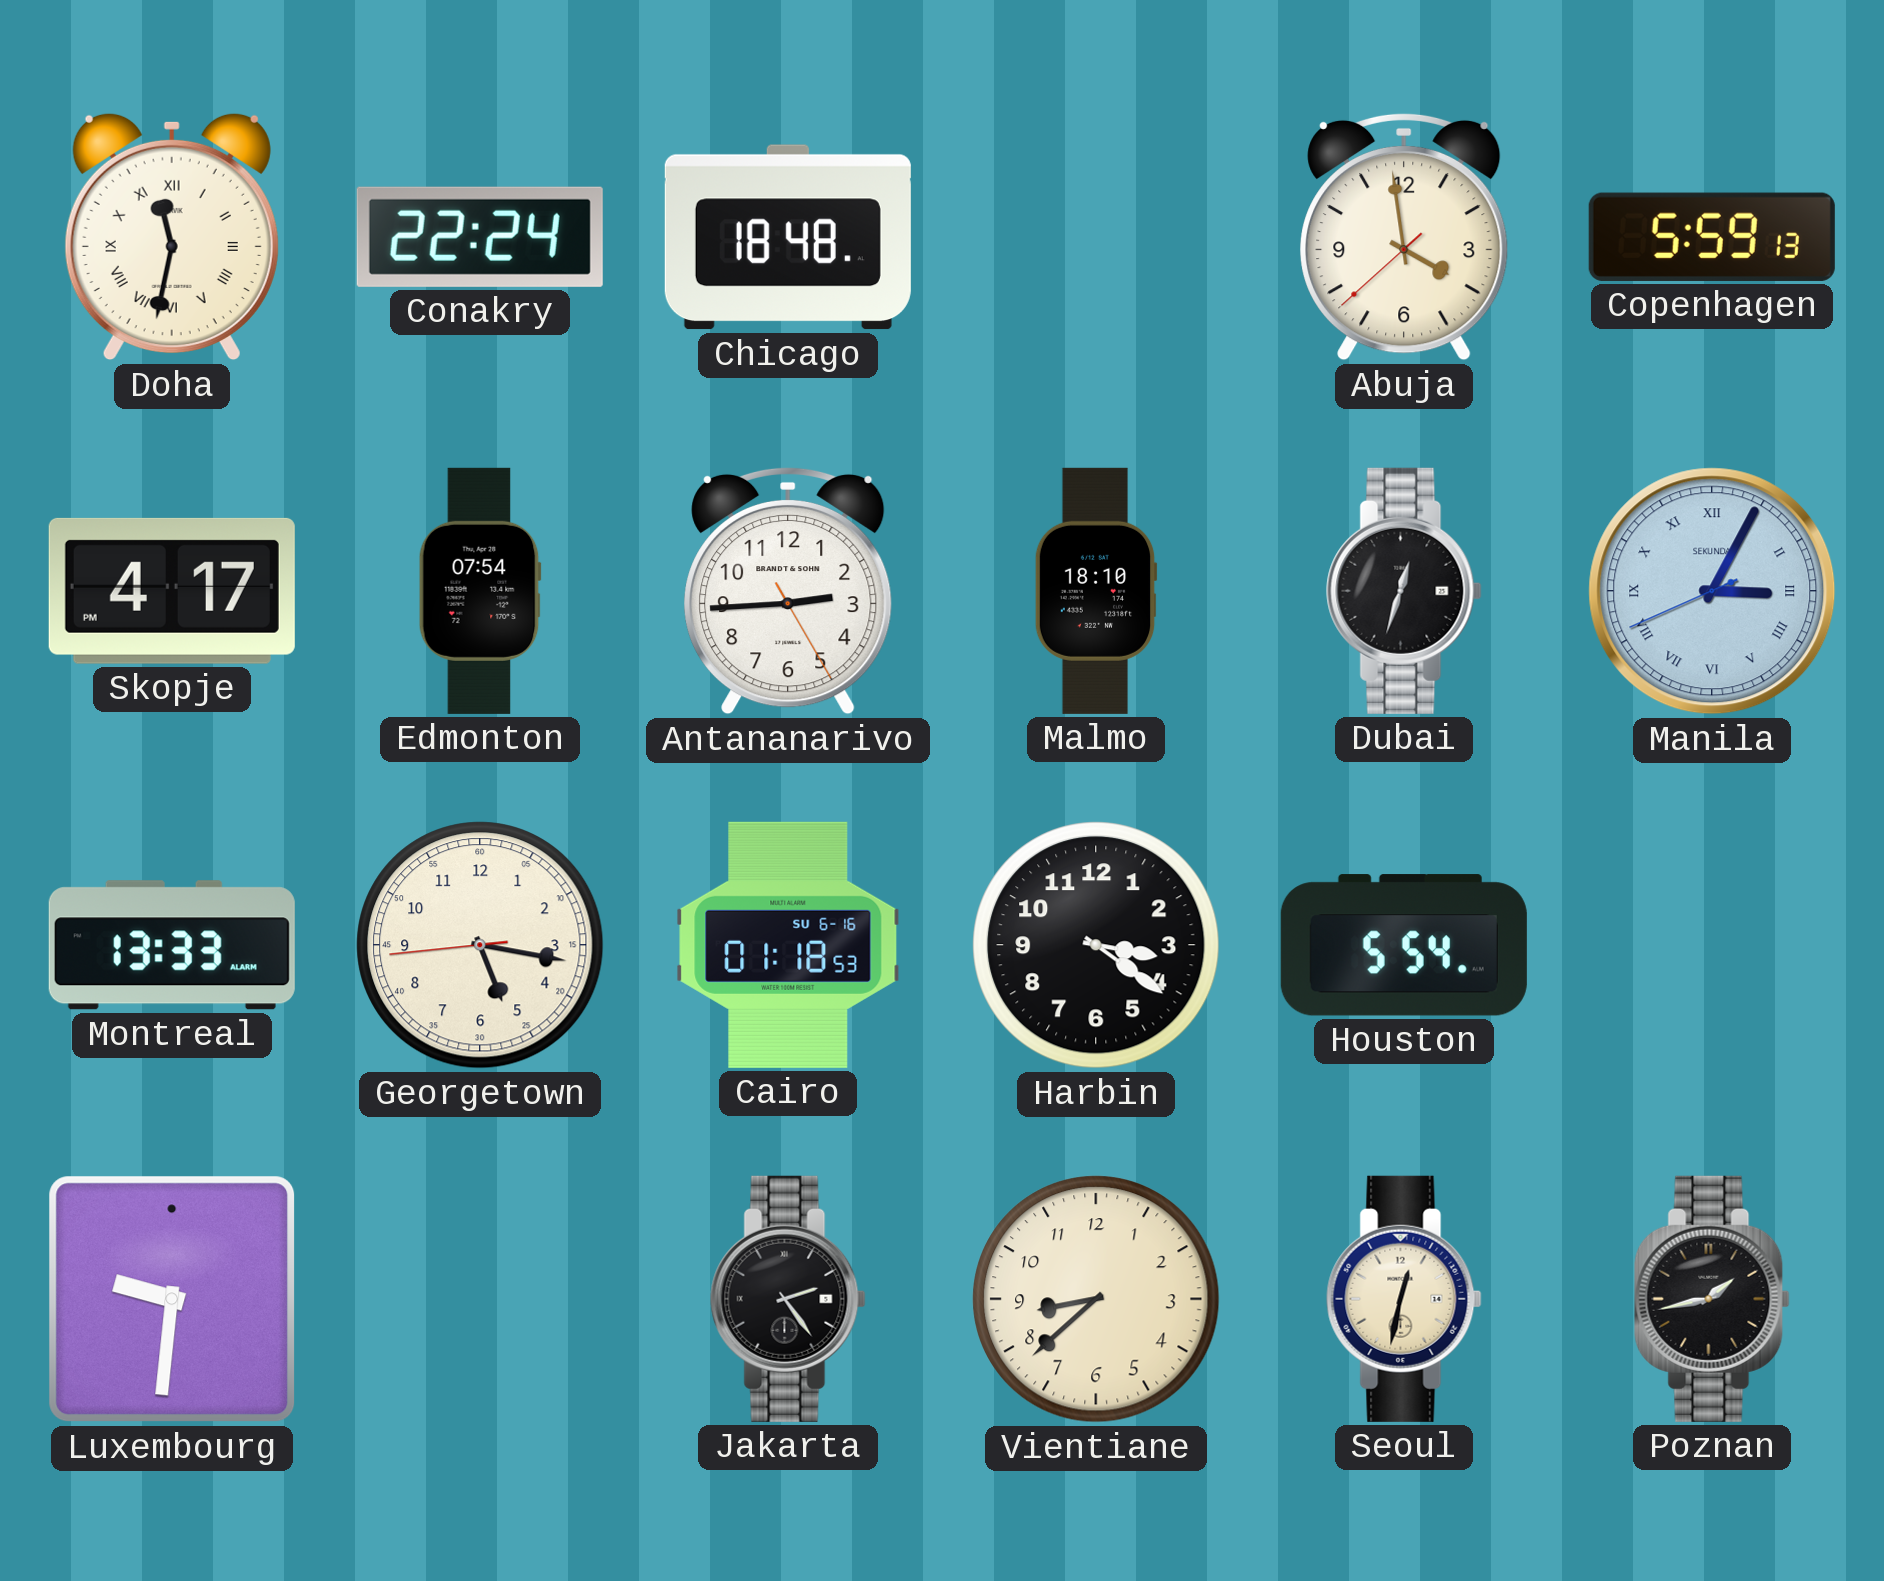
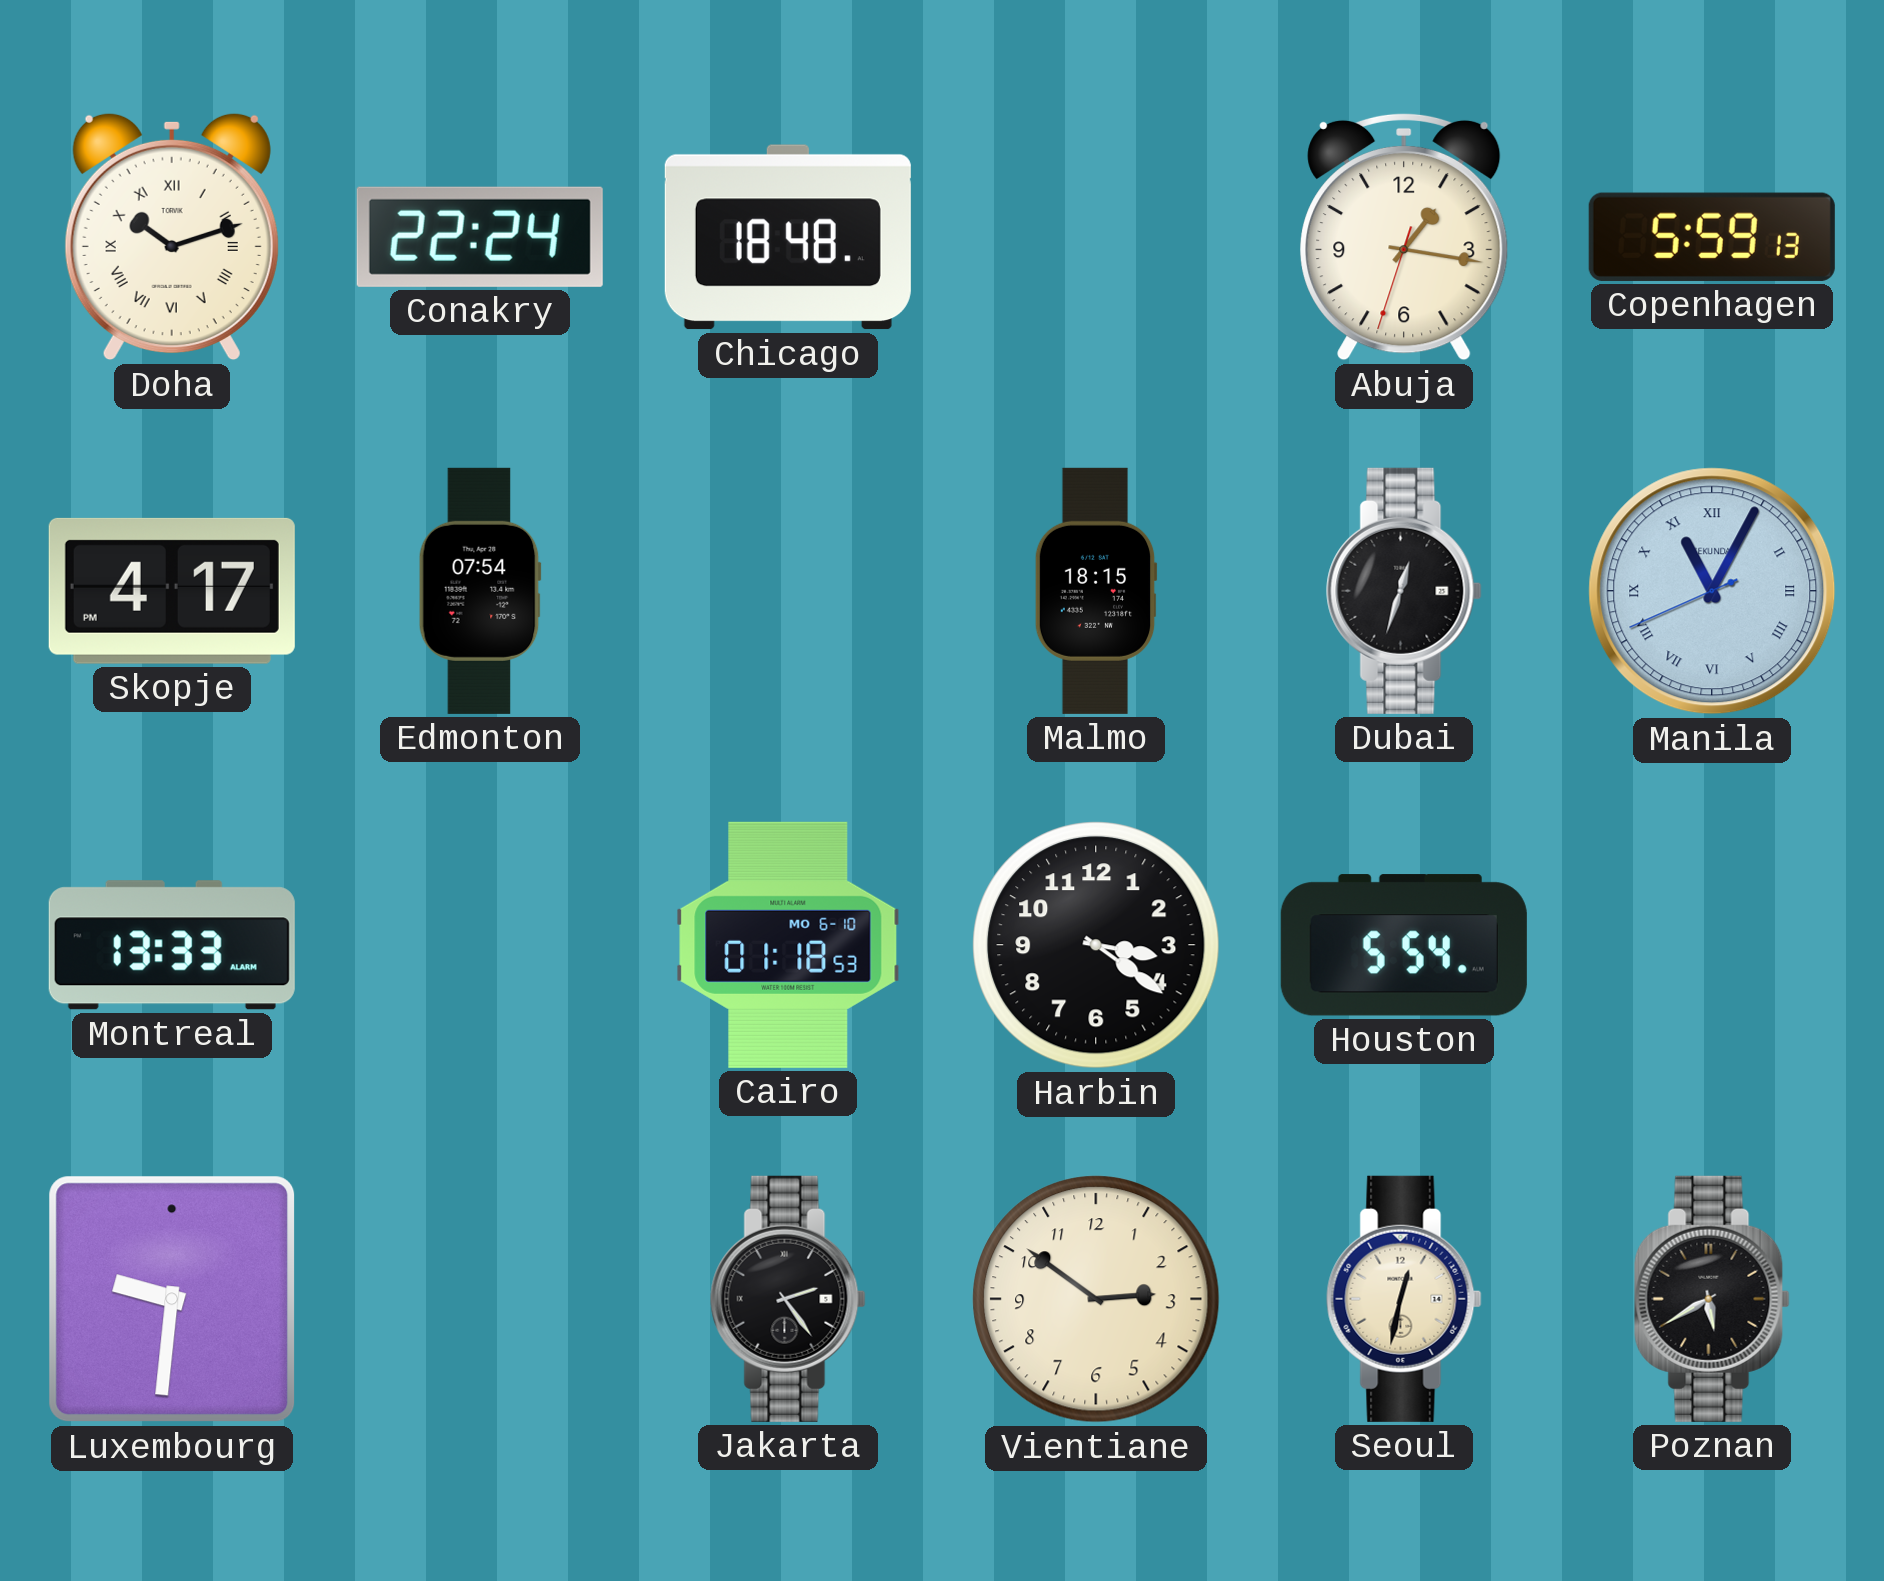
Doha: 11:32 -> 10:12 (172, 237)
Abuja: 3:58 -> 1:16 (1404, 237)
Antananarivo: 2:44 -> none (788, 591)
Malmo: 18:10 -> 18:15 (1096, 591)
Manila: 3:04 -> 11:04 (1712, 591)
Georgetown: 5:16 -> none (480, 945)
Cairo date: SU 6-16 -> MO 6-10 (788, 945)
Vientiane: 8:38 -> 2:51 (1096, 1299)
Poznan: 1:43 -> 5:40 (1712, 1299)
